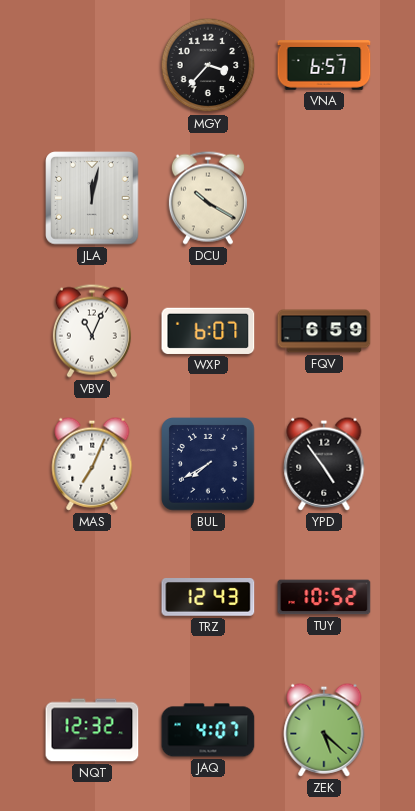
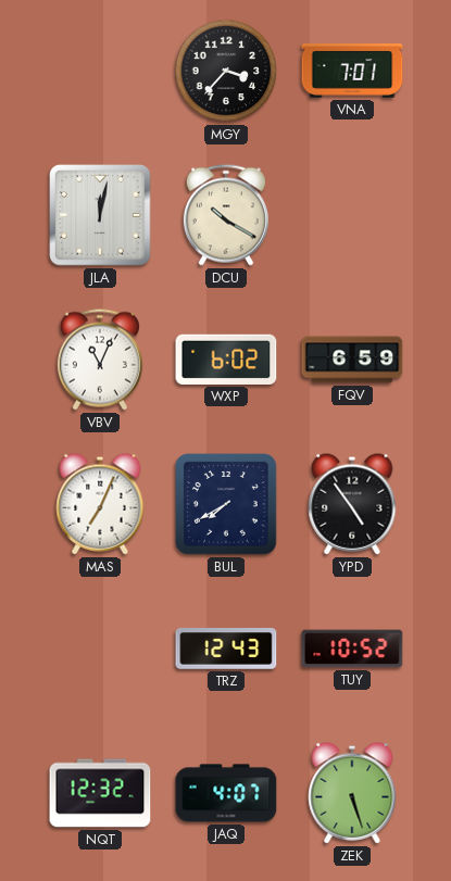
VNA: 6:57 -> 7:01 (352, 71)
WXP: 6:07 -> 6:02 (226, 360)
ZEK: 5:22 -> 5:27 (352, 793)
